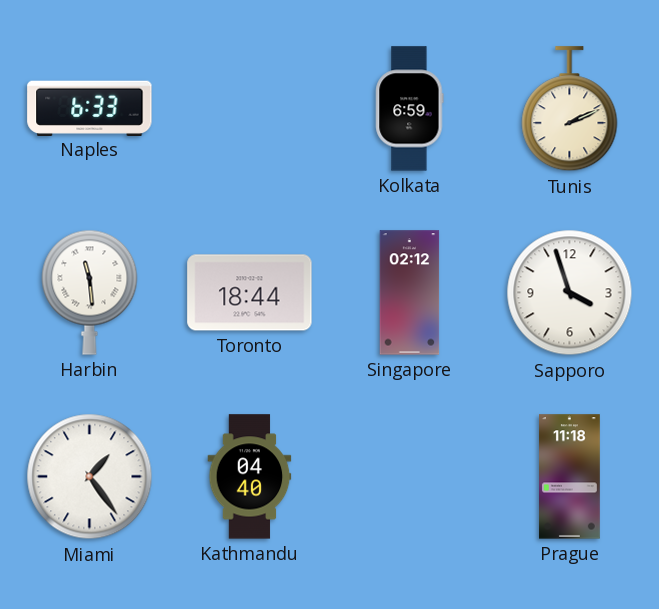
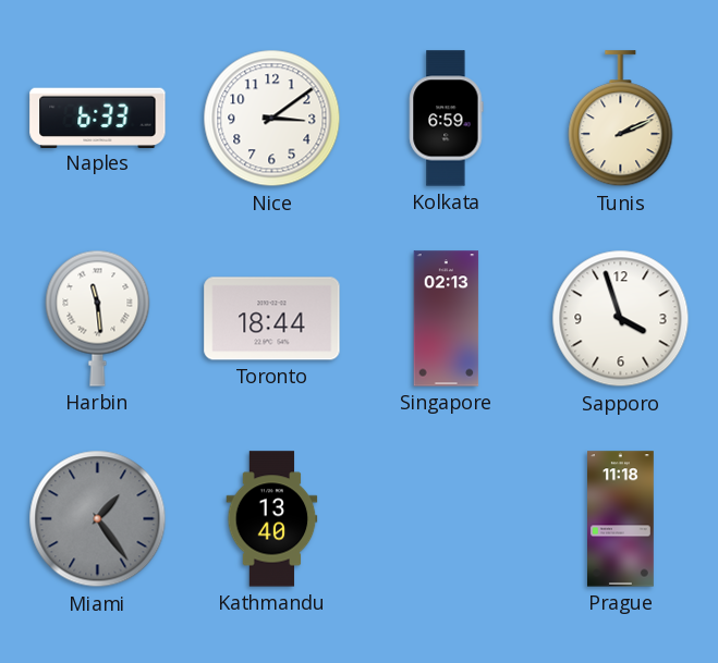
Nice: none -> 3:09 (272, 119)
Singapore: 02:12 -> 02:13 (447, 319)
Miami dial: white -> grey (98, 519)
Kathmandu: 04:40 -> 13:40 (272, 519)
